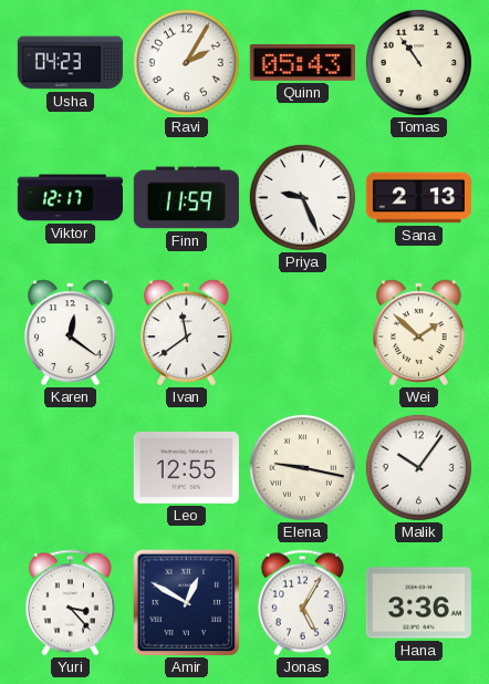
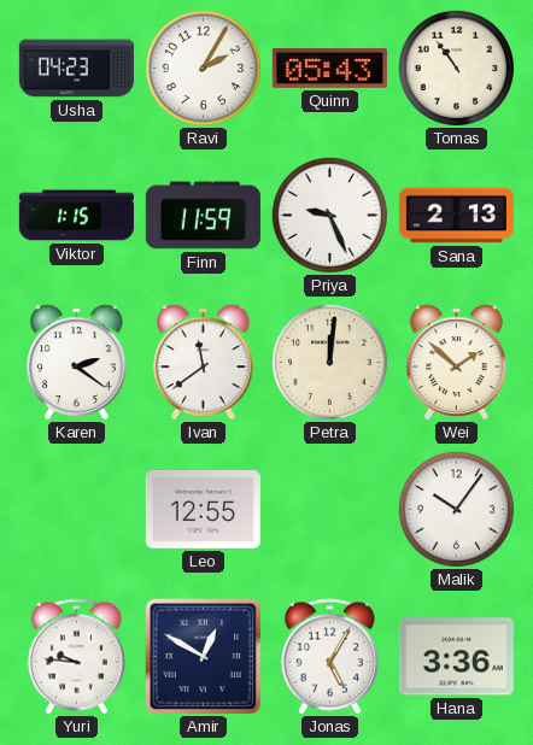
Viktor: 12:17 -> 1:15 (76, 216)
Karen: 12:21 -> 2:21 (77, 363)
Petra: none -> 12:01 (329, 362)
Elena: 9:17 -> none (302, 467)
Yuri: 3:23 -> 9:46 (76, 657)
